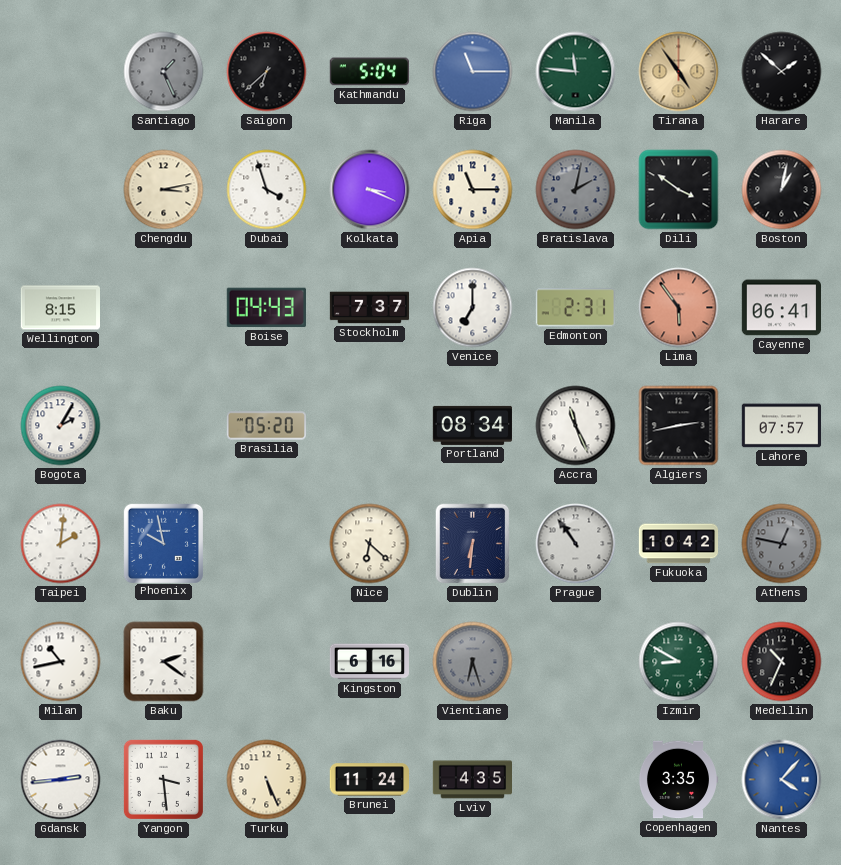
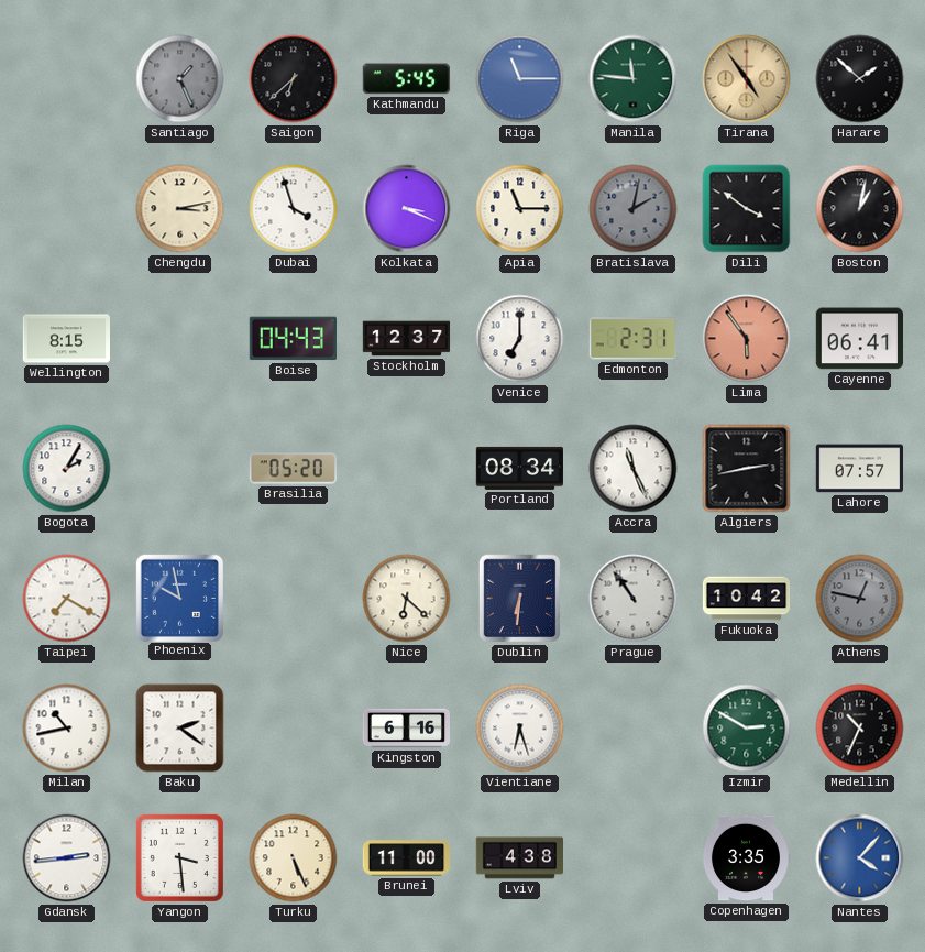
Kathmandu: 5:04 -> 5:45 (406, 79)
Stockholm: 7:37 -> 12:37 (407, 339)
Taipei: 2:01 -> 7:20 (67, 599)
Vientiane dial: grey -> white (520, 729)
Izmir: 8:50 -> 2:50 (747, 729)
Brunei: 11:24 -> 11:00 (406, 858)
Lviv: 4:35 -> 4:38 (519, 858)
